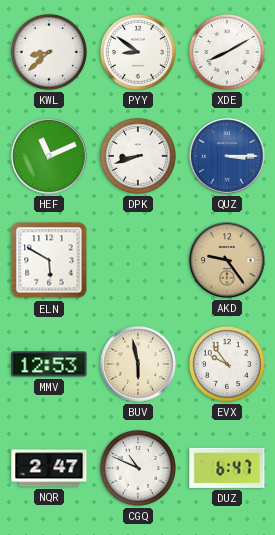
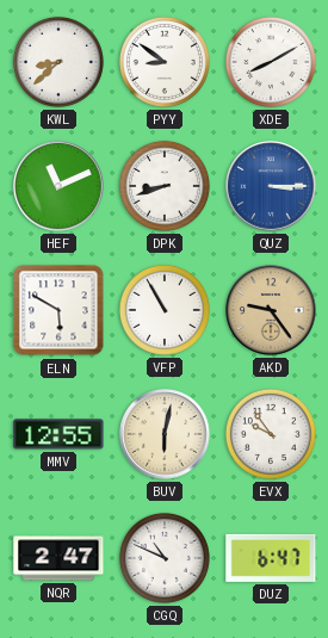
VFP: none -> 10:55 (165, 310)
MMV: 12:53 -> 12:55 (58, 434)
BUV: 5:58 -> 6:02 (165, 434)
